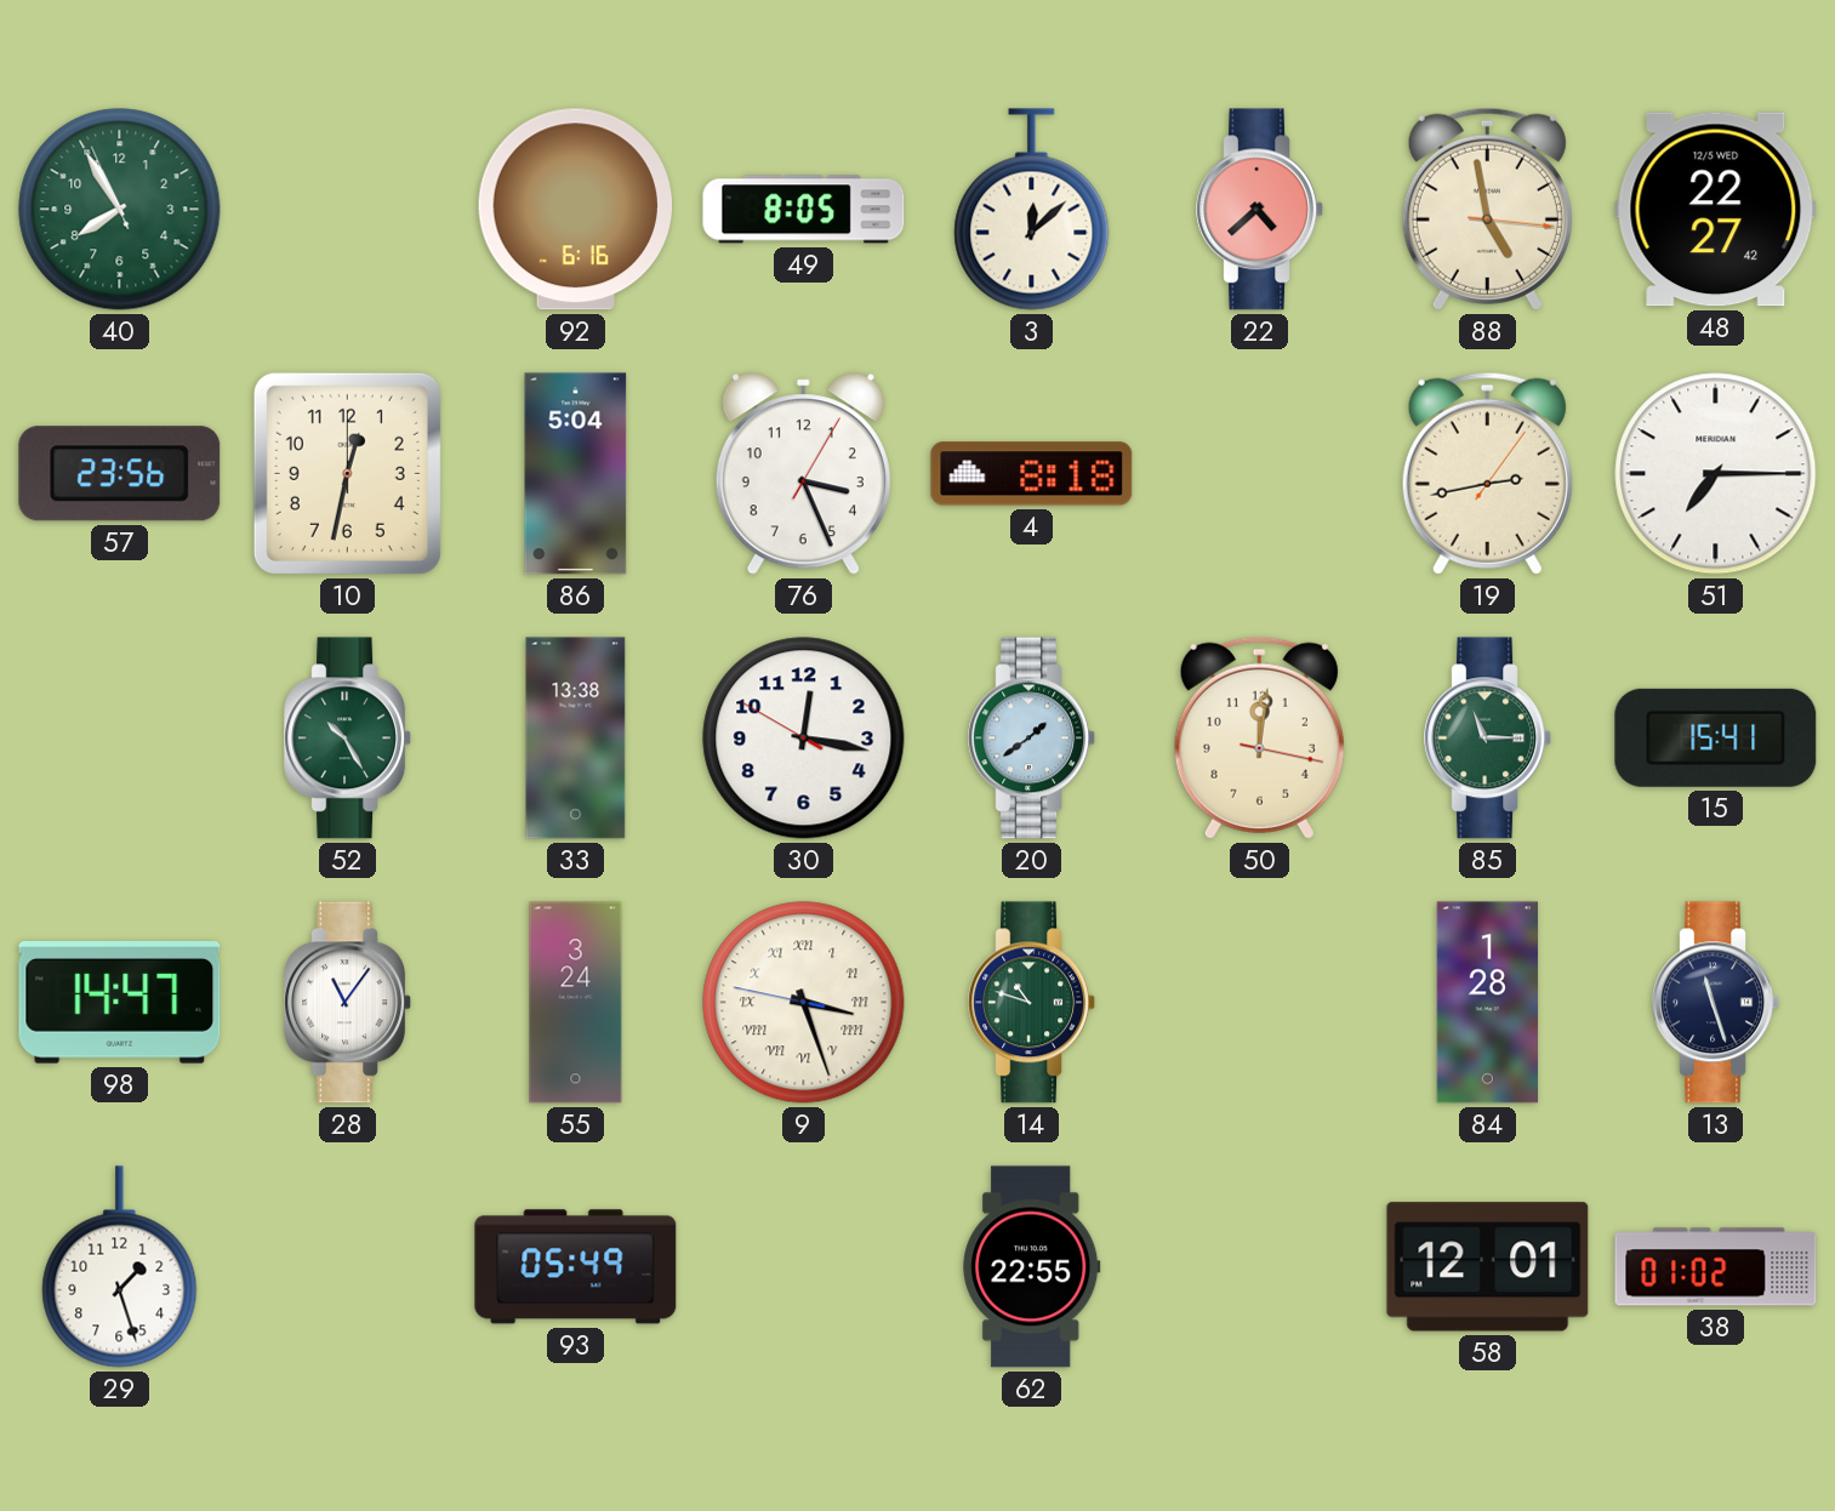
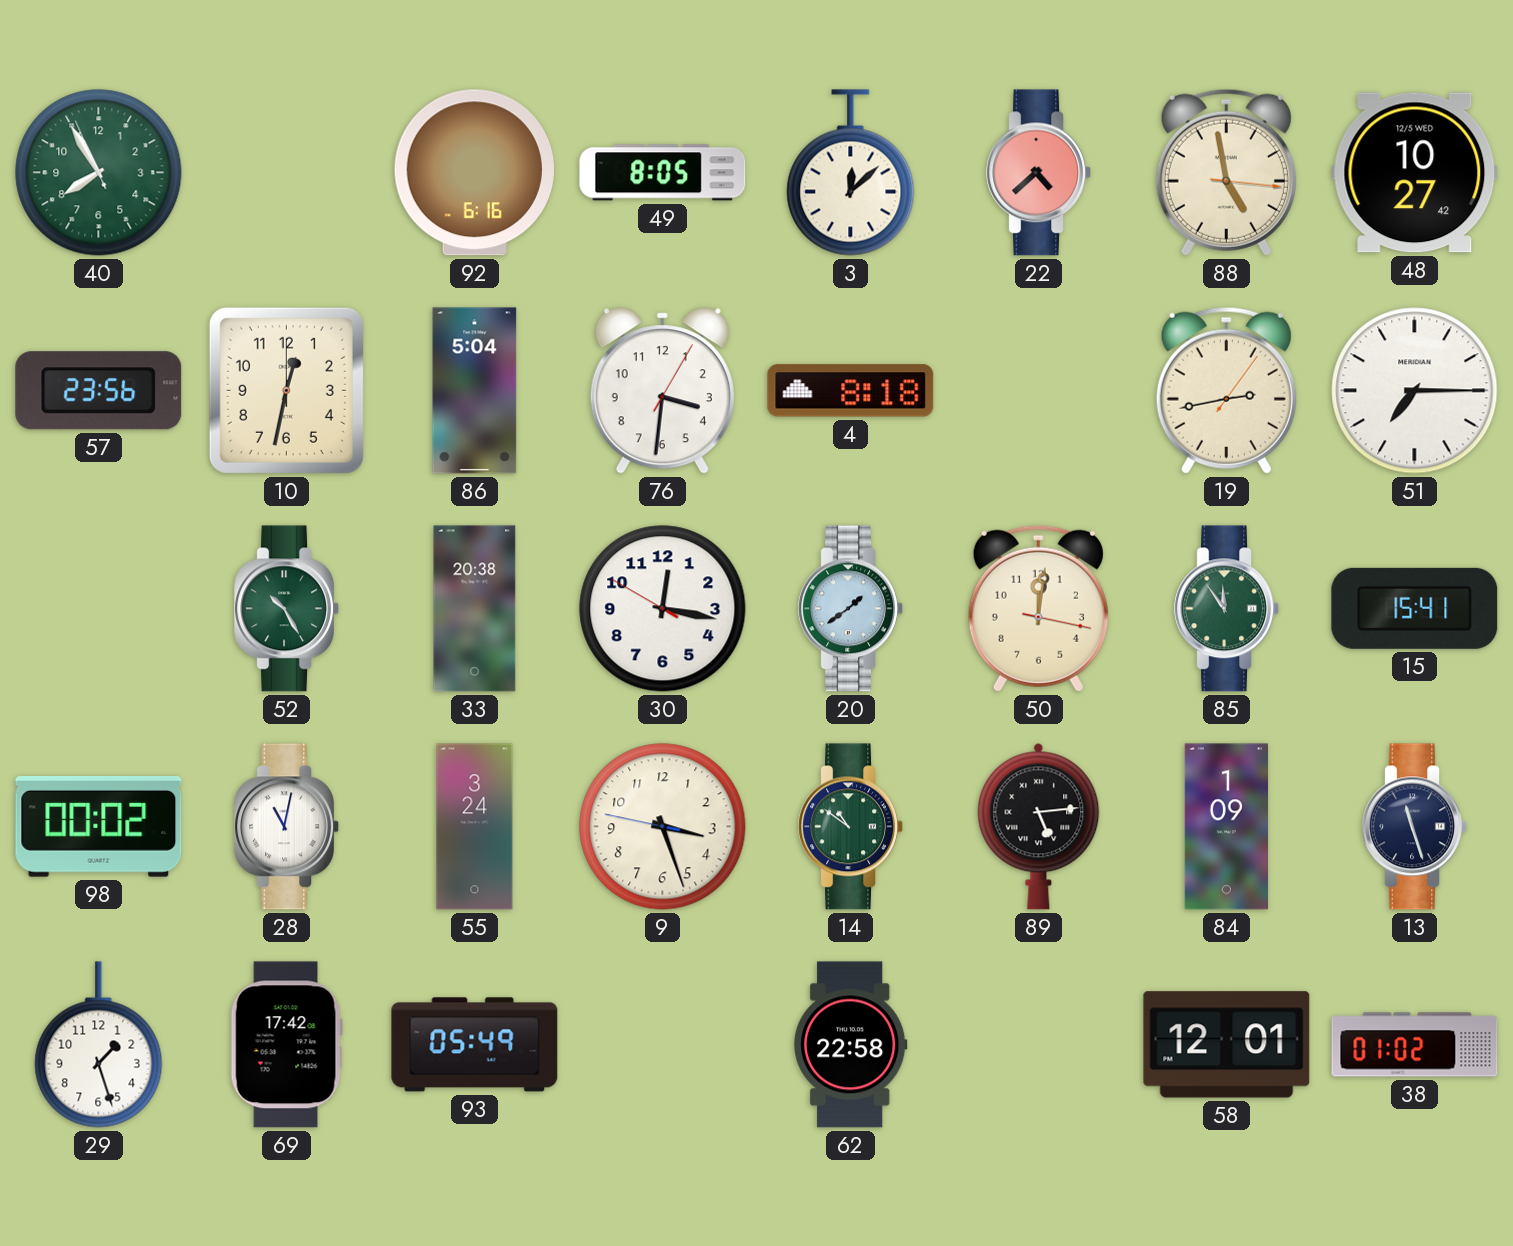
48: 22:27 -> 10:27 (1415, 173)
76: 3:26 -> 3:31 (662, 391)
33: 13:38 -> 20:38 (475, 609)
85: 11:15 -> 11:54 (1226, 609)
98: 14:47 -> 00:02 (99, 827)
28: 11:06 -> 11:02 (286, 827)
9 numerals: Roman -> Arabic (663, 827)
14: 10:48 -> 10:51 (850, 827)
89: none -> 5:14 (1039, 826)
84: 1:28 -> 1:09 (1226, 827)
69: none -> 17:42 (286, 1045)
62: 22:55 -> 22:58 (851, 1045)
